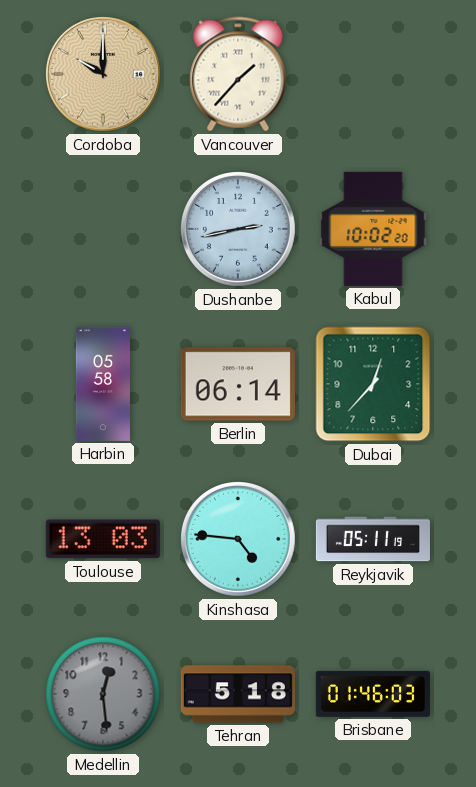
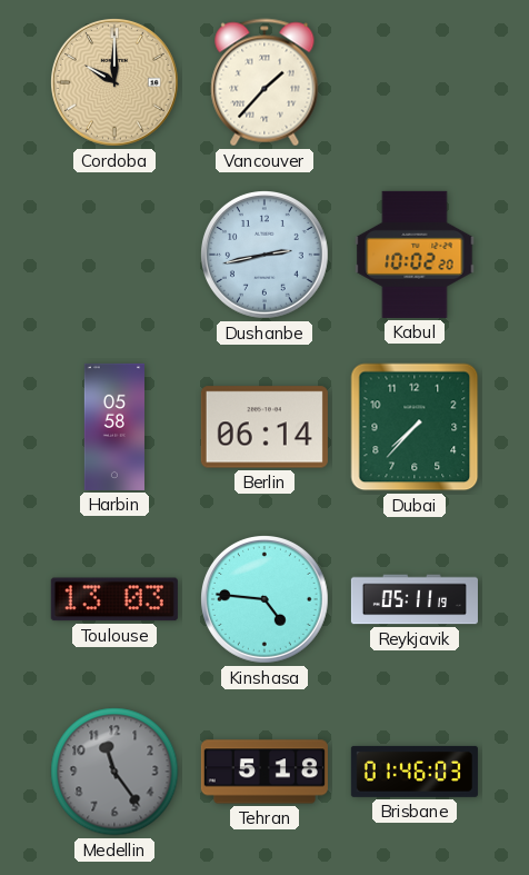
Dubai: 12:37 -> 7:37 (415, 427)
Medellin: 12:29 -> 11:24 (114, 772)
